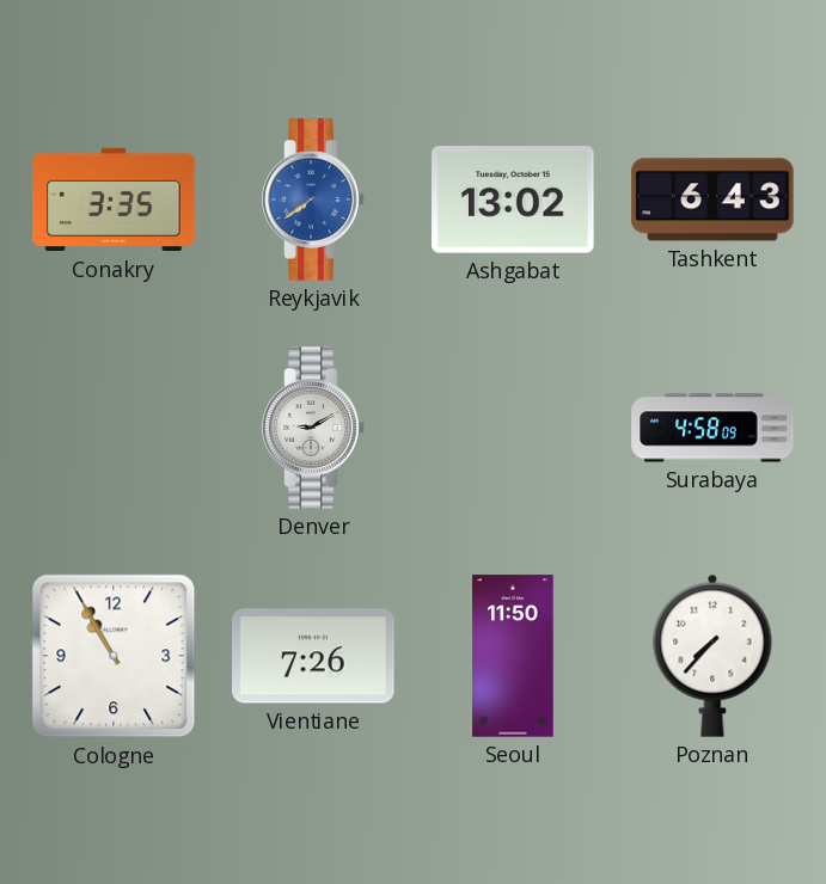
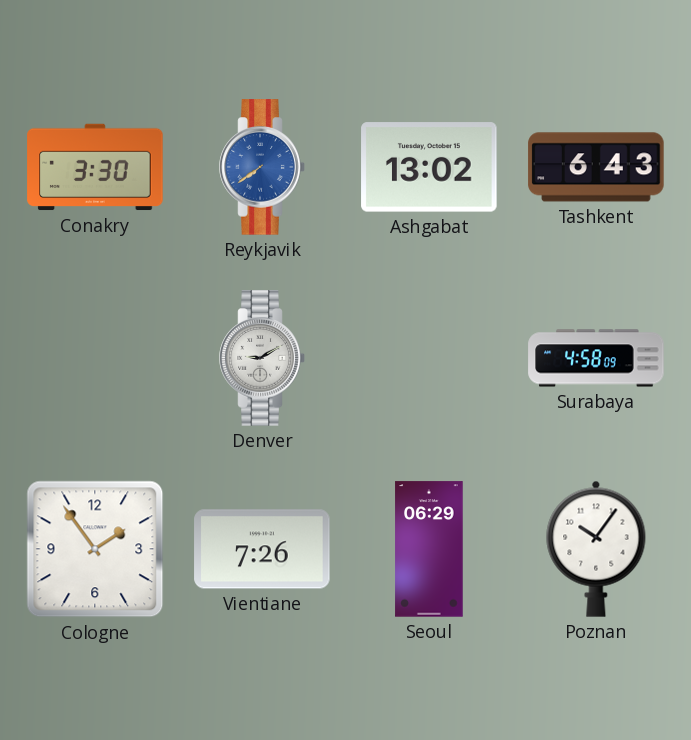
Conakry: 3:35 -> 3:30 (95, 167)
Cologne: 10:55 -> 1:54 (95, 549)
Seoul: 11:50 -> 06:29 (429, 549)
Poznan: 7:37 -> 10:06 (596, 549)
